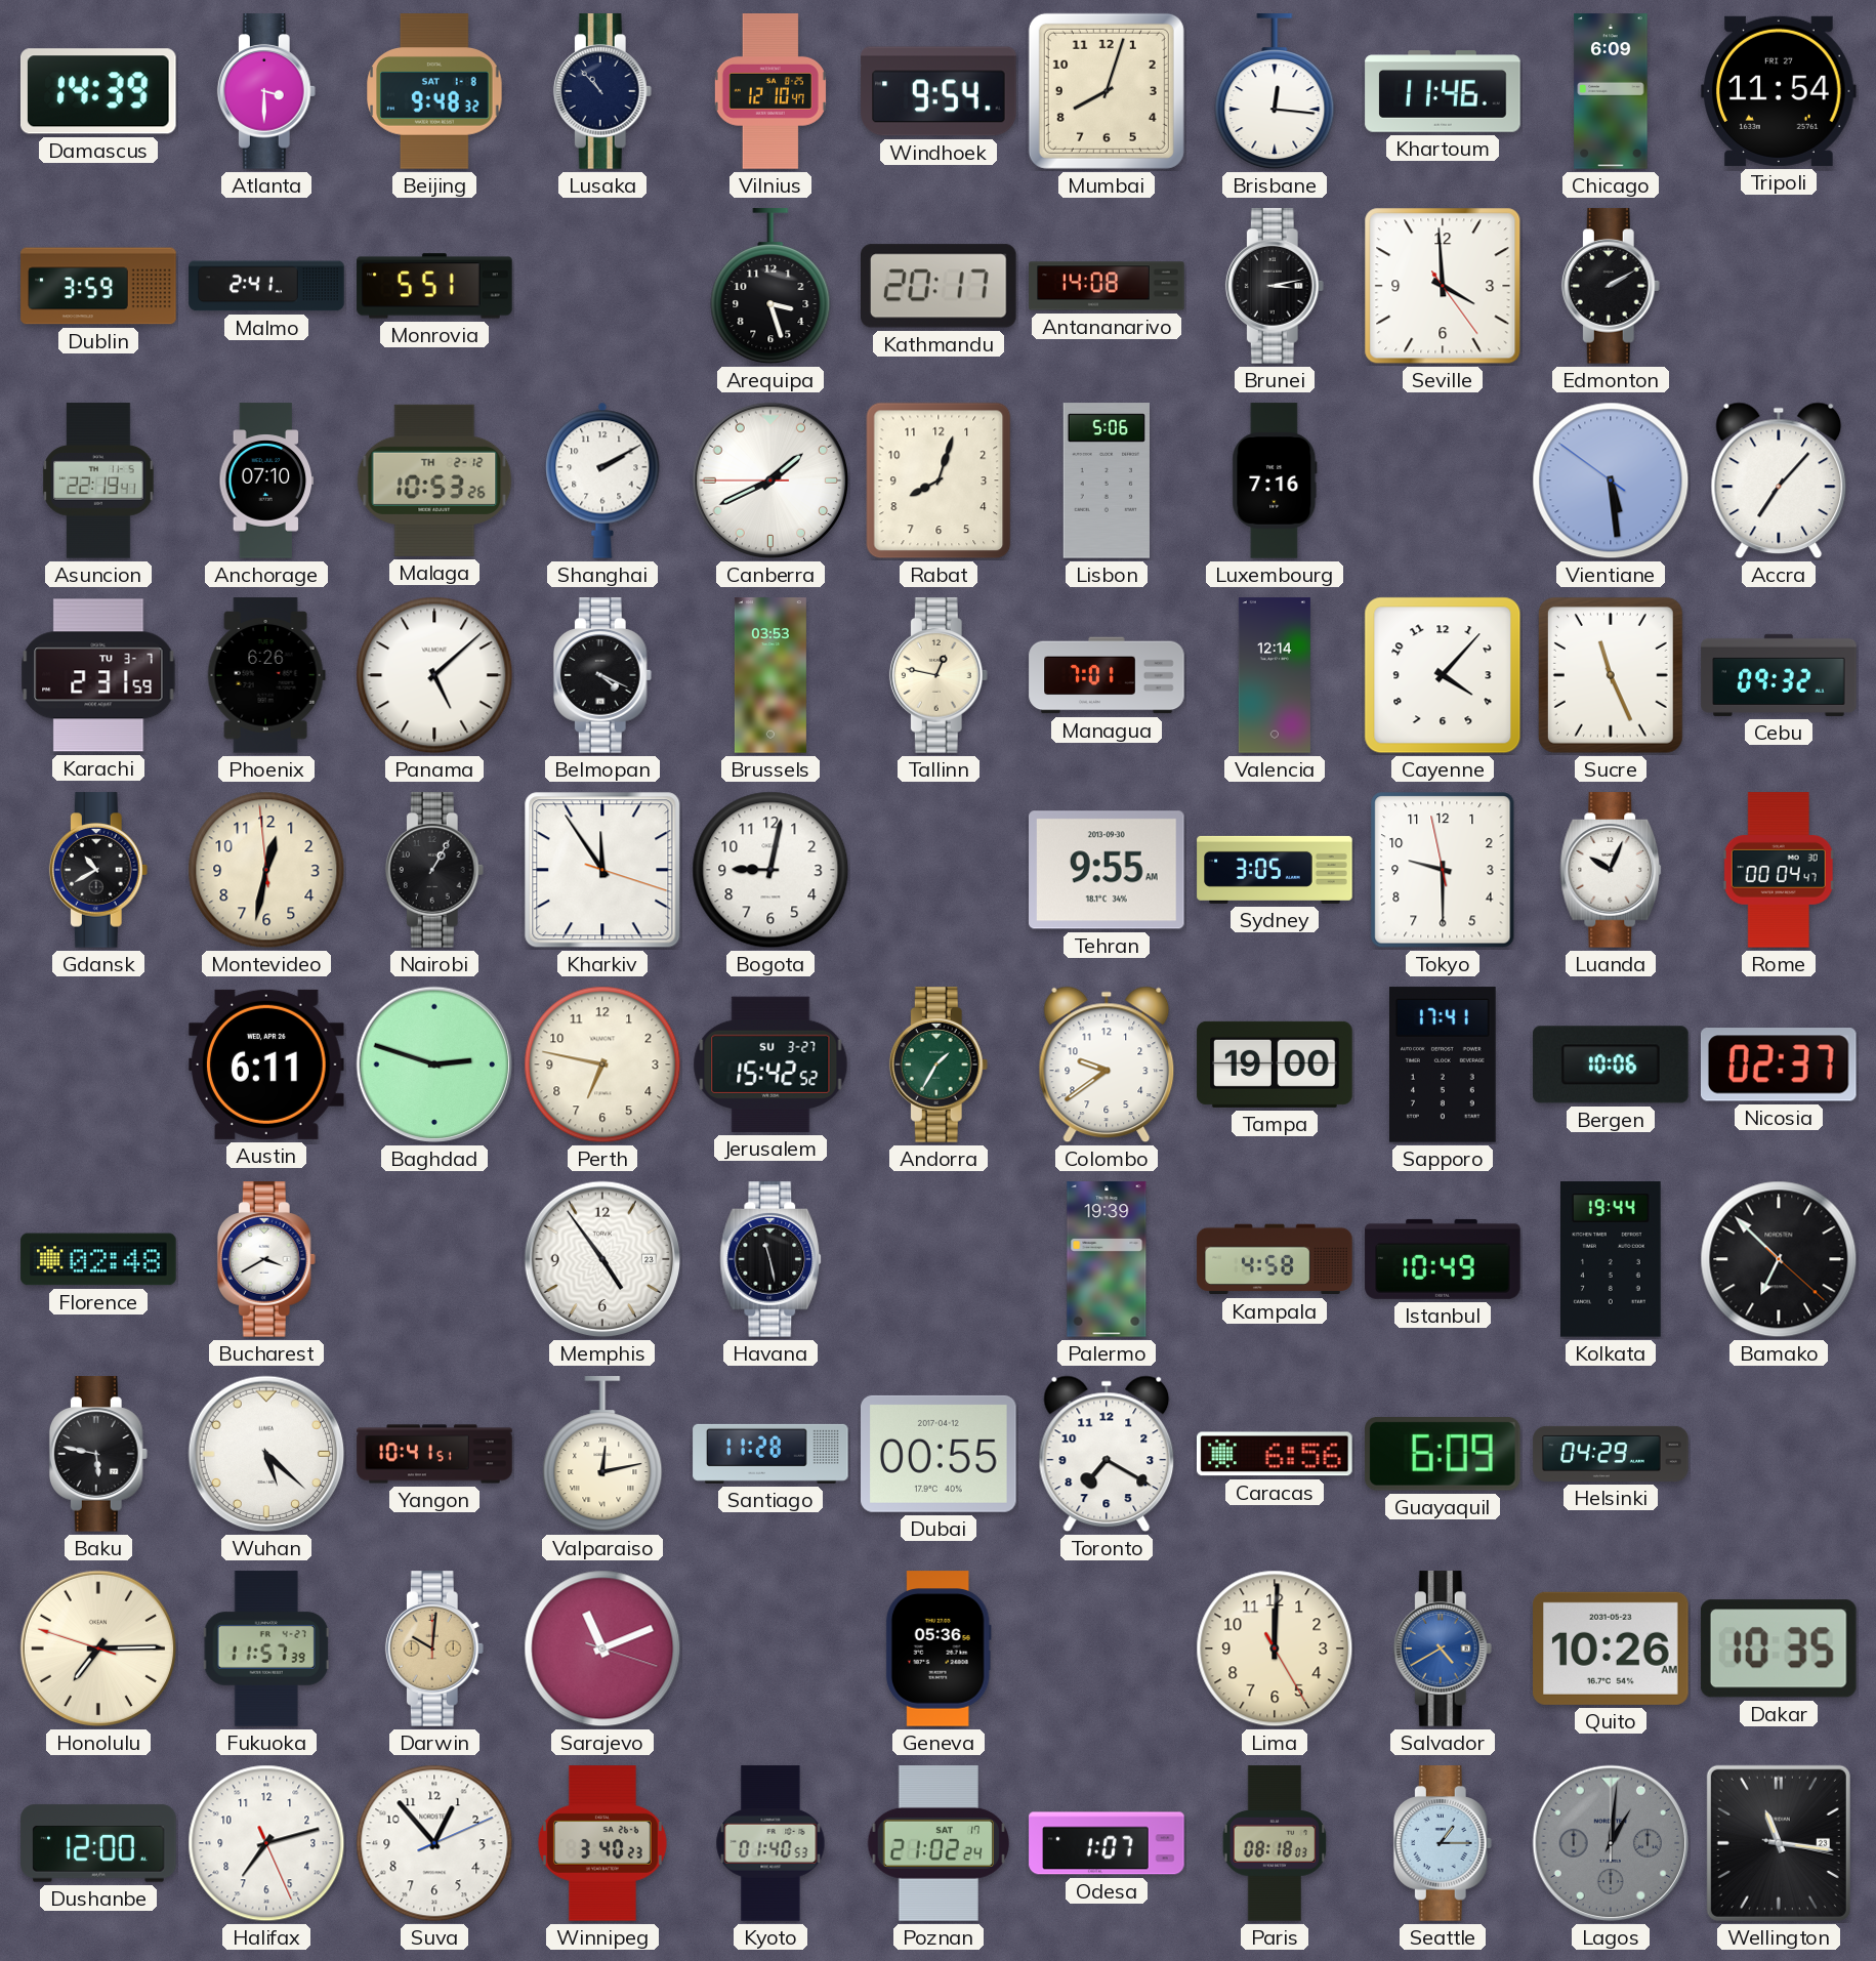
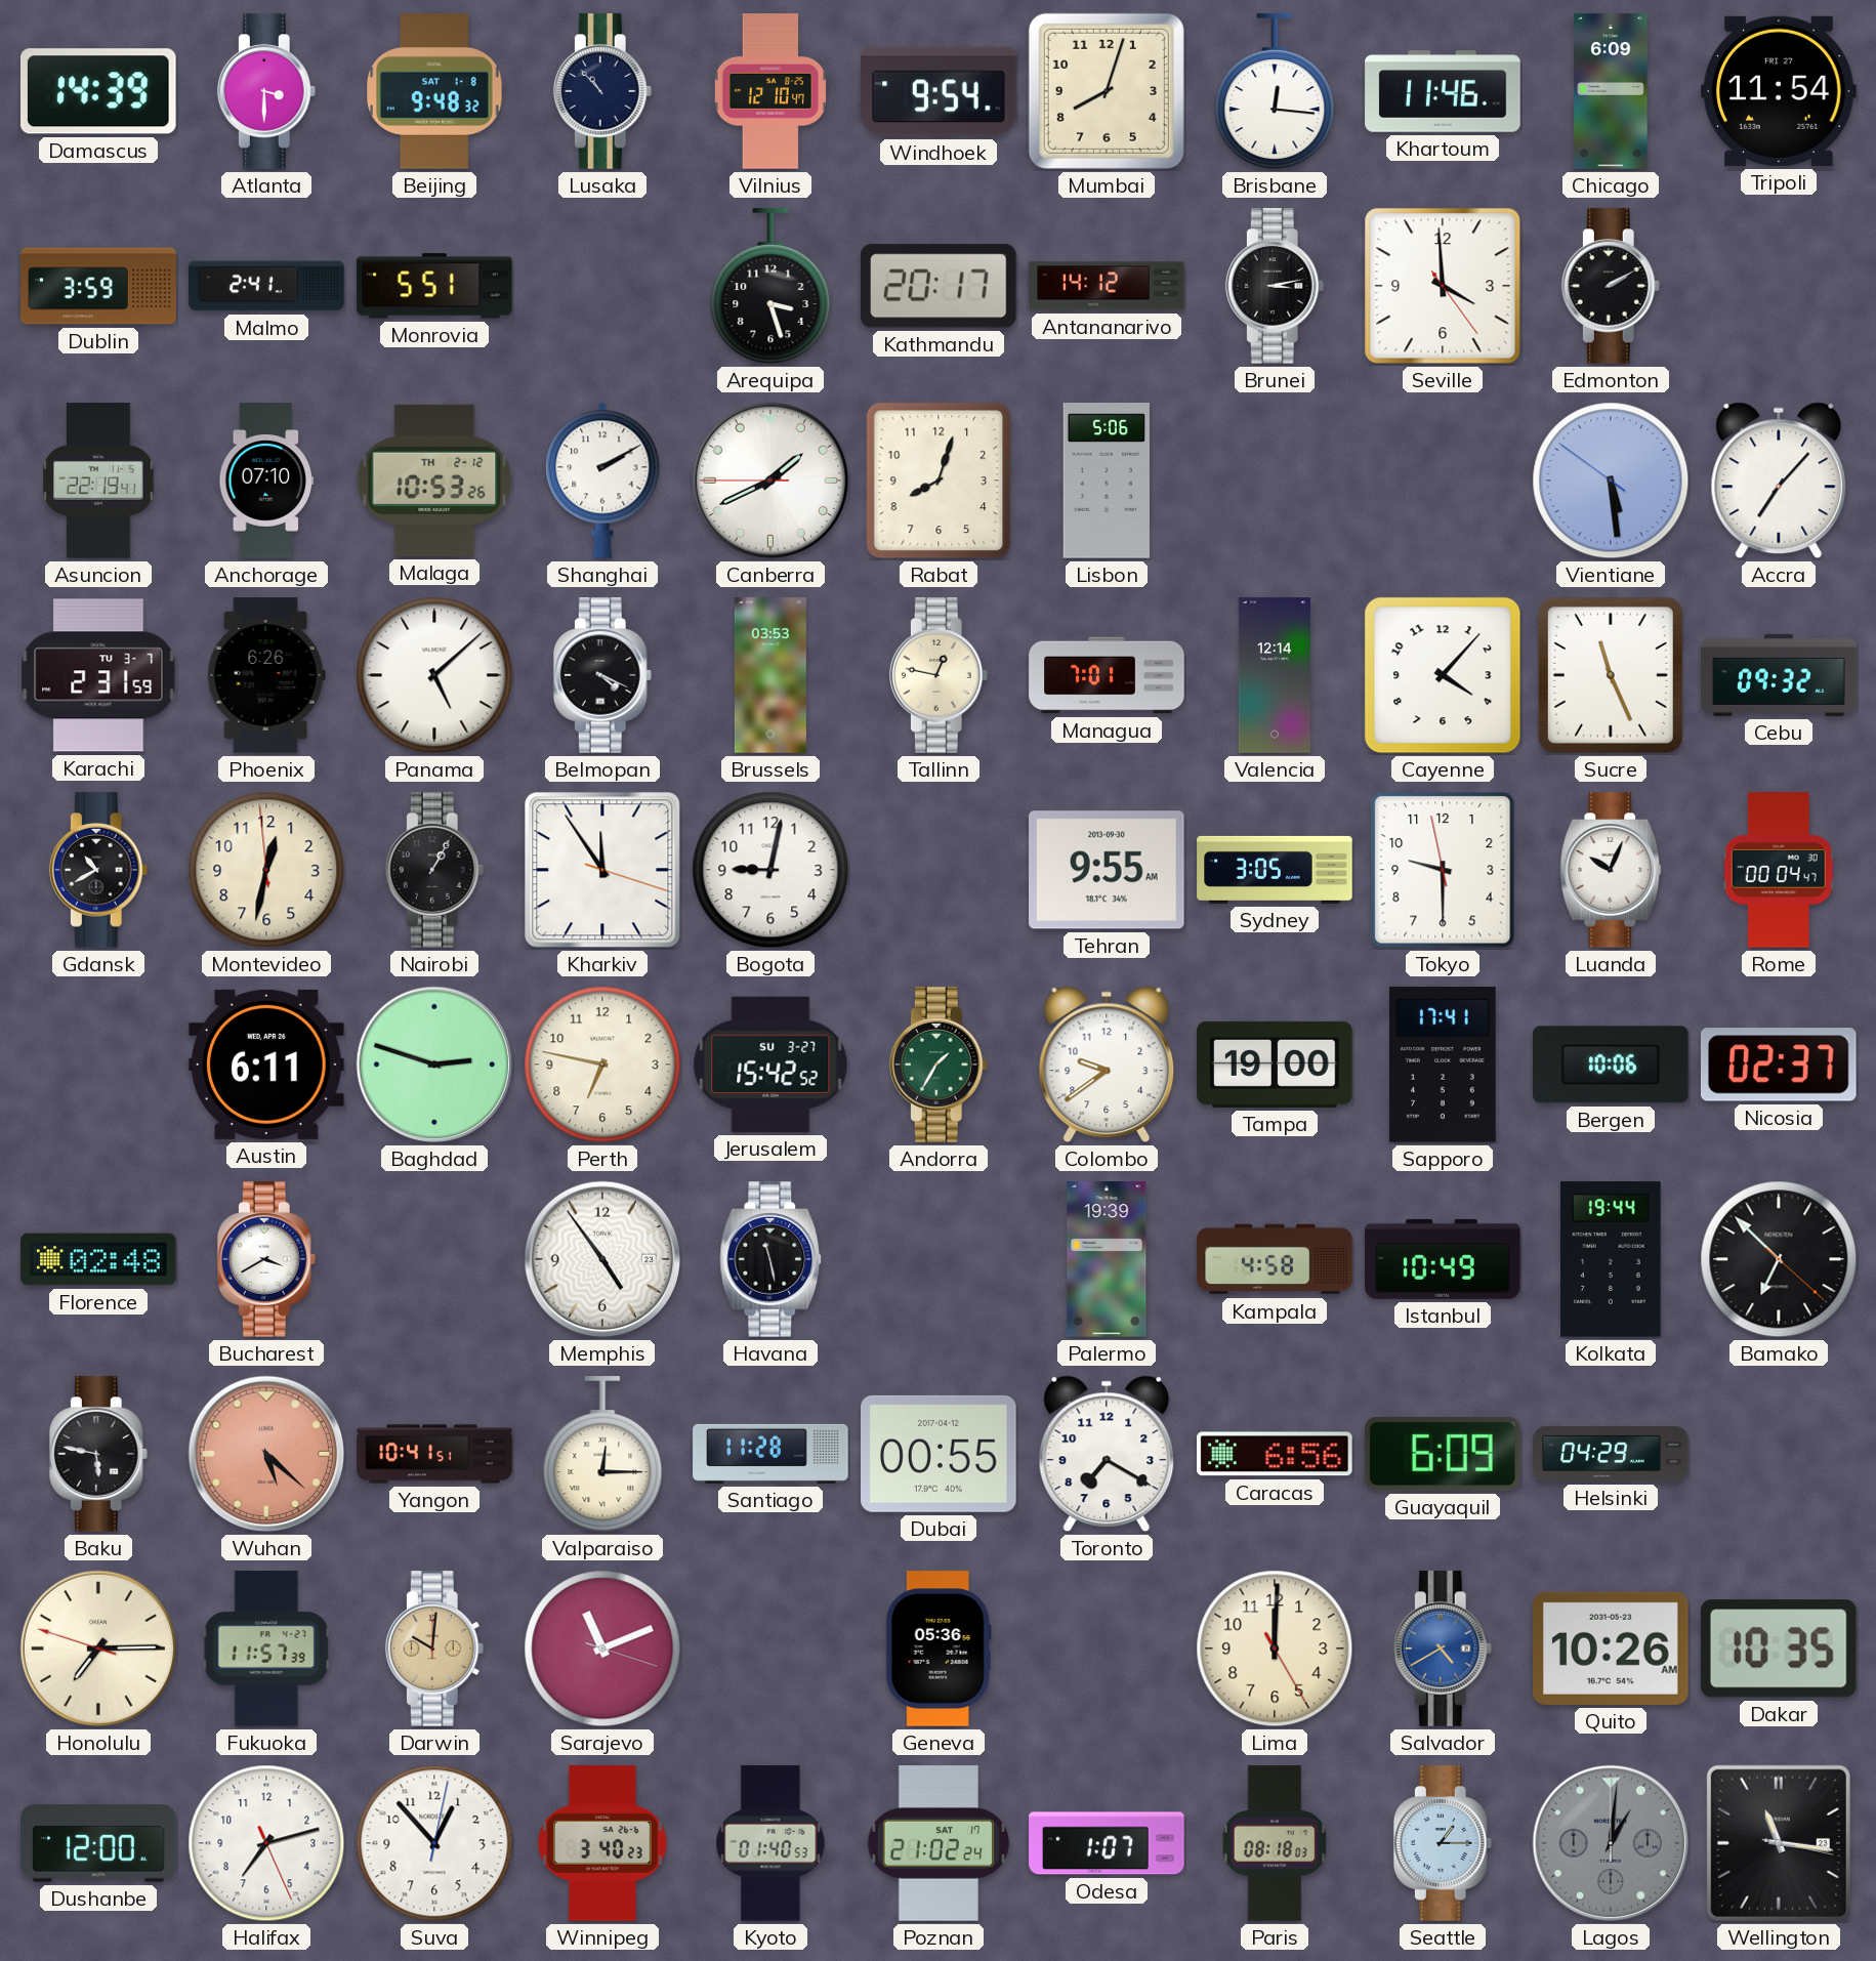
Antananarivo: 14:08 -> 14:12 (1107, 286)
Luxembourg: 7:16 -> none (1275, 481)
Wuhan dial: white -> salmon (266, 1454)
Valparaiso: 12:13 -> 12:15 (602, 1455)
Suva: 12:53:11 -> 12:53:02 (434, 1843)
